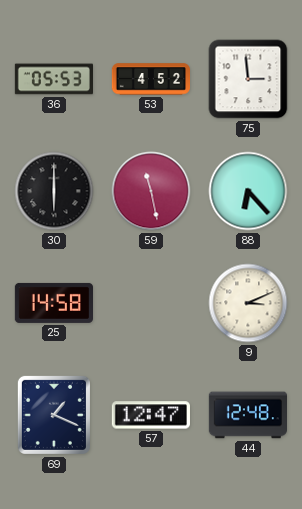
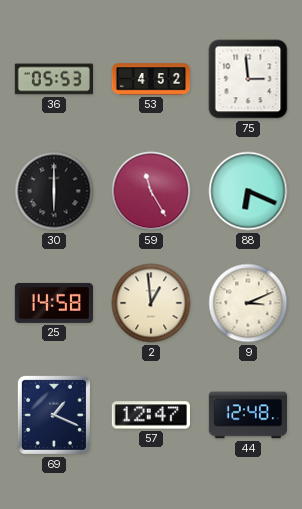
59: 11:28 -> 11:25 (151, 191)
88: 6:23 -> 6:19 (248, 191)
2: none -> 12:59 (151, 303)
